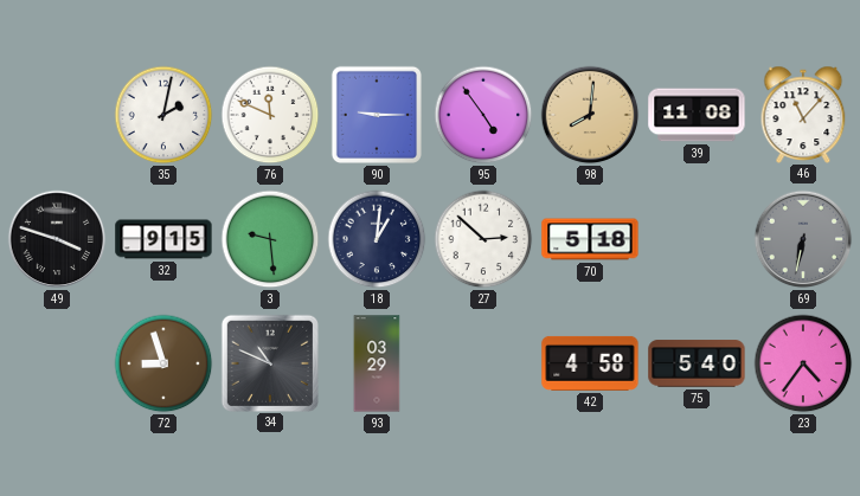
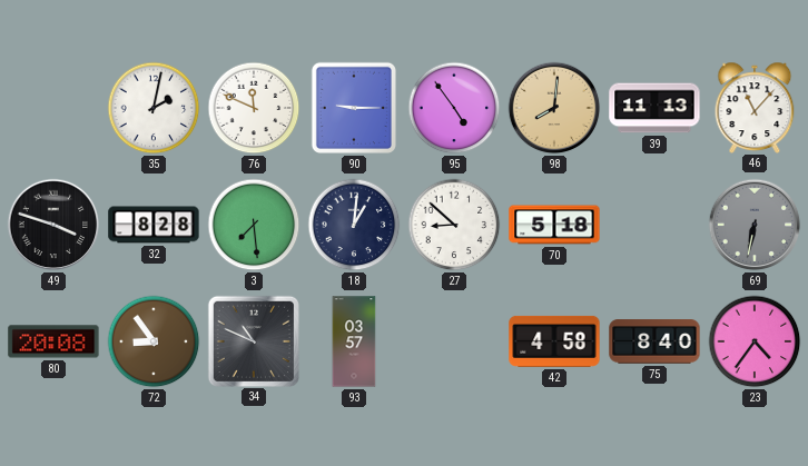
39: 11:08 -> 11:13 (654, 108)
32: 9:15 -> 8:28 (154, 225)
3: 9:29 -> 7:29 (254, 225)
27: 2:52 -> 8:52 (454, 225)
80: none -> 20:08 (53, 341)
72: 8:57 -> 8:54 (154, 341)
93: 03:29 -> 03:57 (354, 341)
75: 5:40 -> 8:40 (654, 341)
